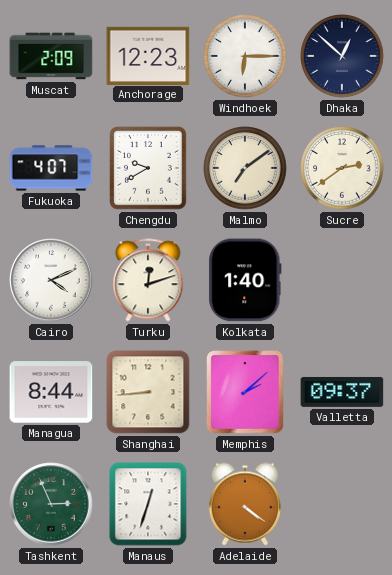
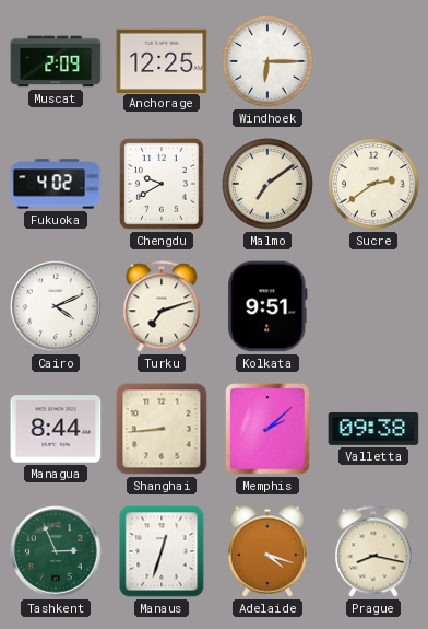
Anchorage: 12:23 -> 12:25 (162, 60)
Dhaka: 12:52 -> none (342, 56)
Fukuoka: 4:07 -> 4:02 (56, 184)
Turku: 12:12 -> 7:12 (162, 306)
Kolkata: 1:40 -> 9:51 (267, 306)
Valletta: 09:37 -> 09:38 (373, 429)
Adelaide: 4:21 -> 4:18 (267, 551)
Prague: none -> 8:17 (373, 551)
